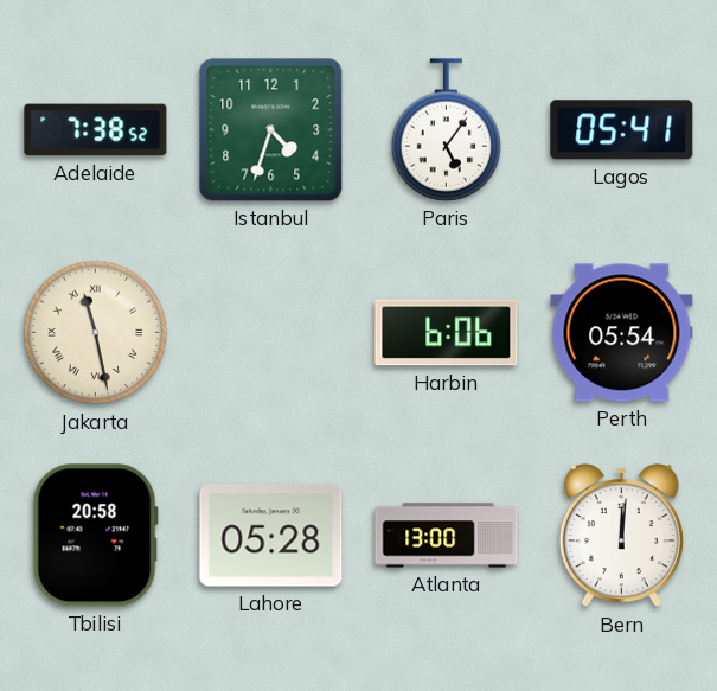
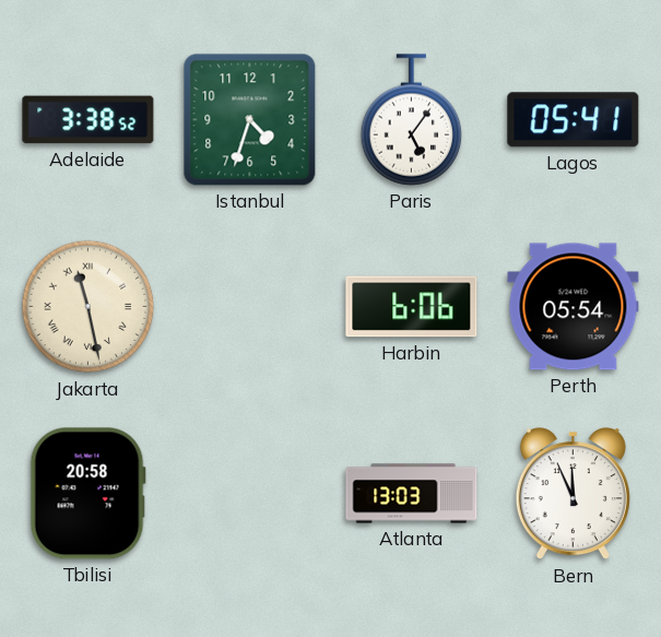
Adelaide: 7:38 -> 3:38 (88, 120)
Lahore: 05:28 -> none (271, 536)
Atlanta: 13:00 -> 13:03 (412, 494)
Bern: 12:01 -> 11:56 (573, 494)
